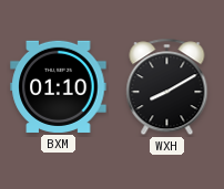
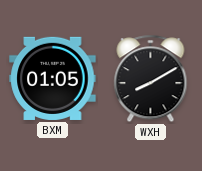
BXM: 01:10 -> 01:05 (53, 78)
